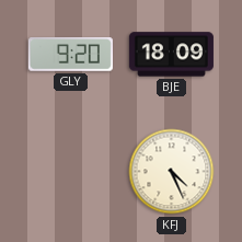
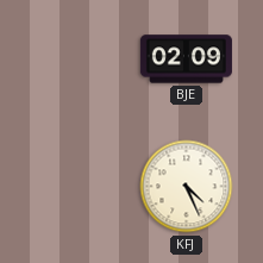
GLY: 9:20 -> none (70, 55)
BJE: 18:09 -> 02:09 (186, 60)
